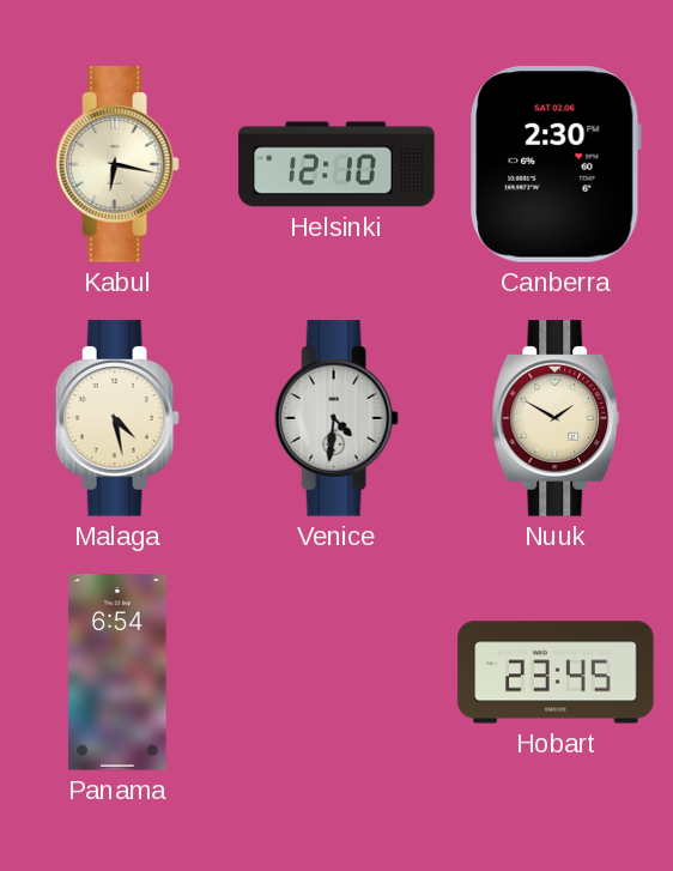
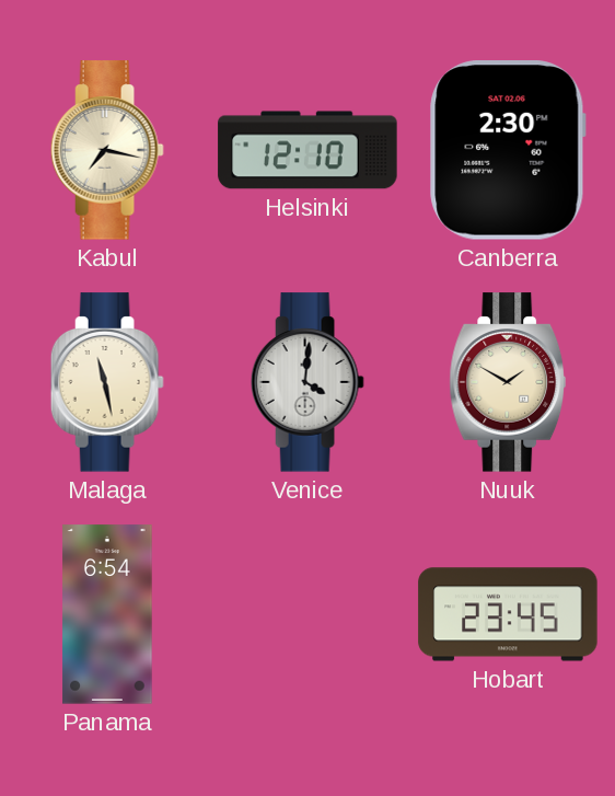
Kabul: 6:17 -> 7:17 (107, 150)
Malaga: 4:28 -> 11:28 (107, 382)
Venice: 4:31 -> 4:01 (307, 382)
